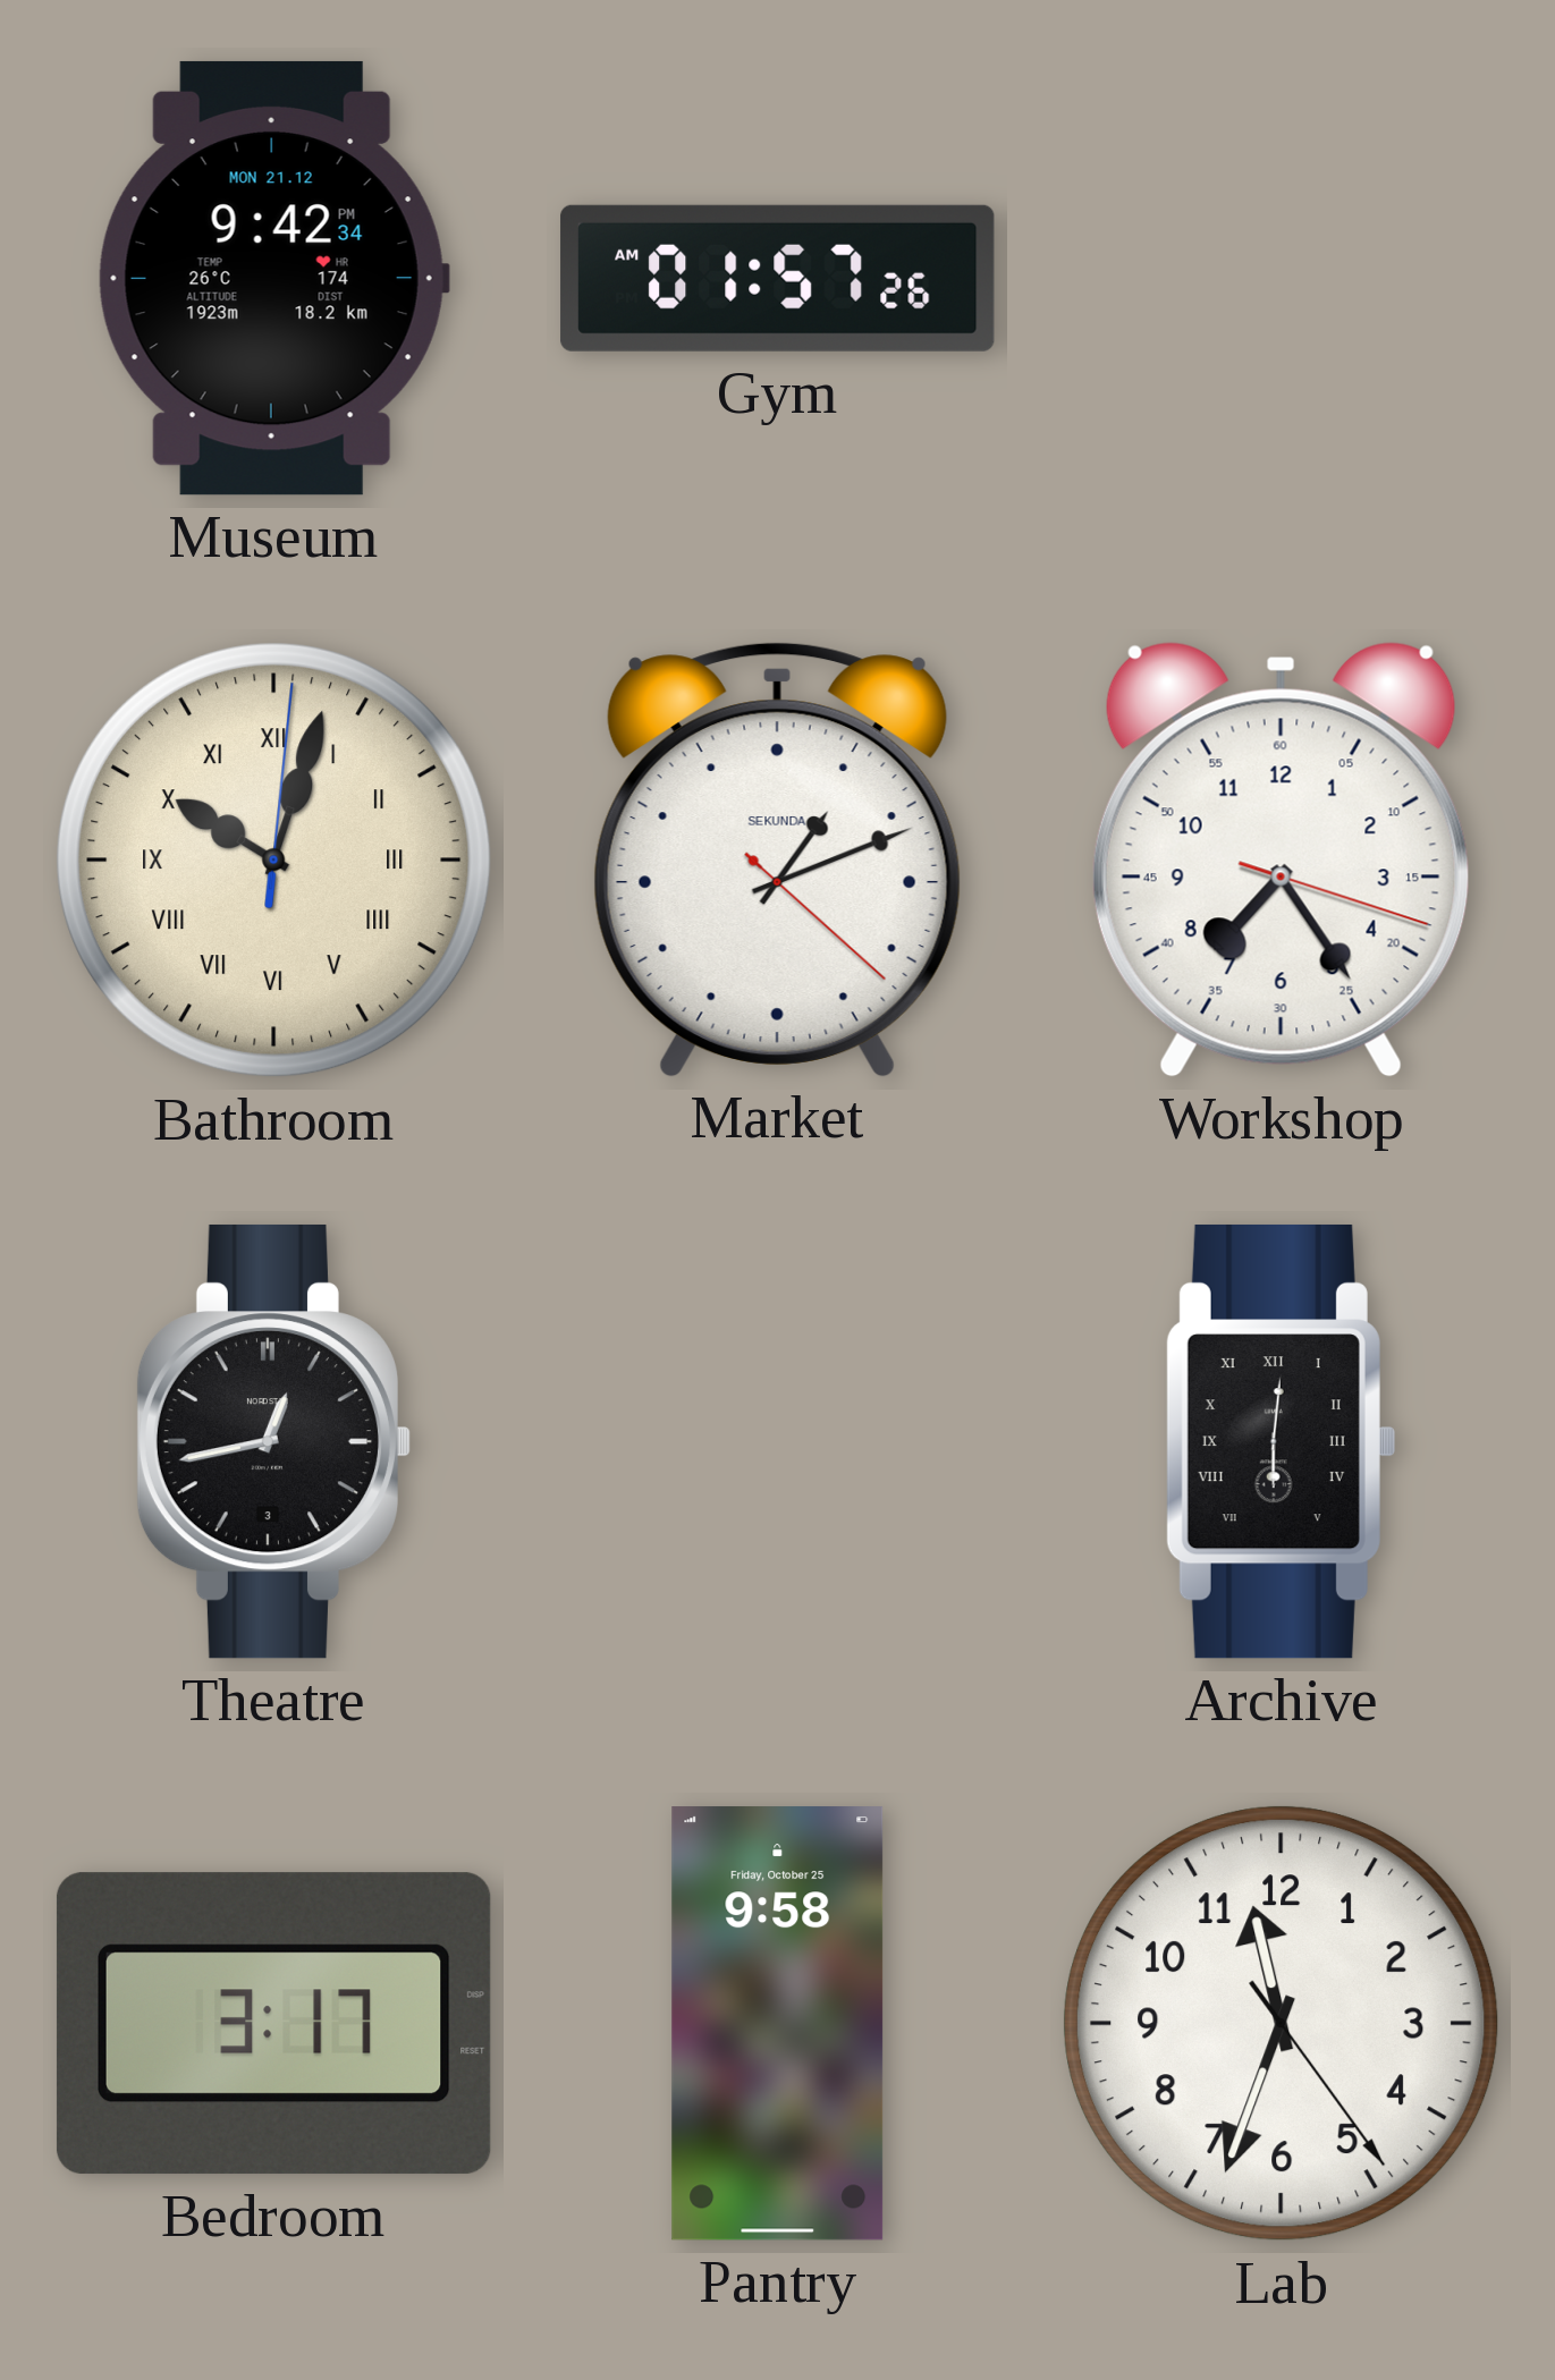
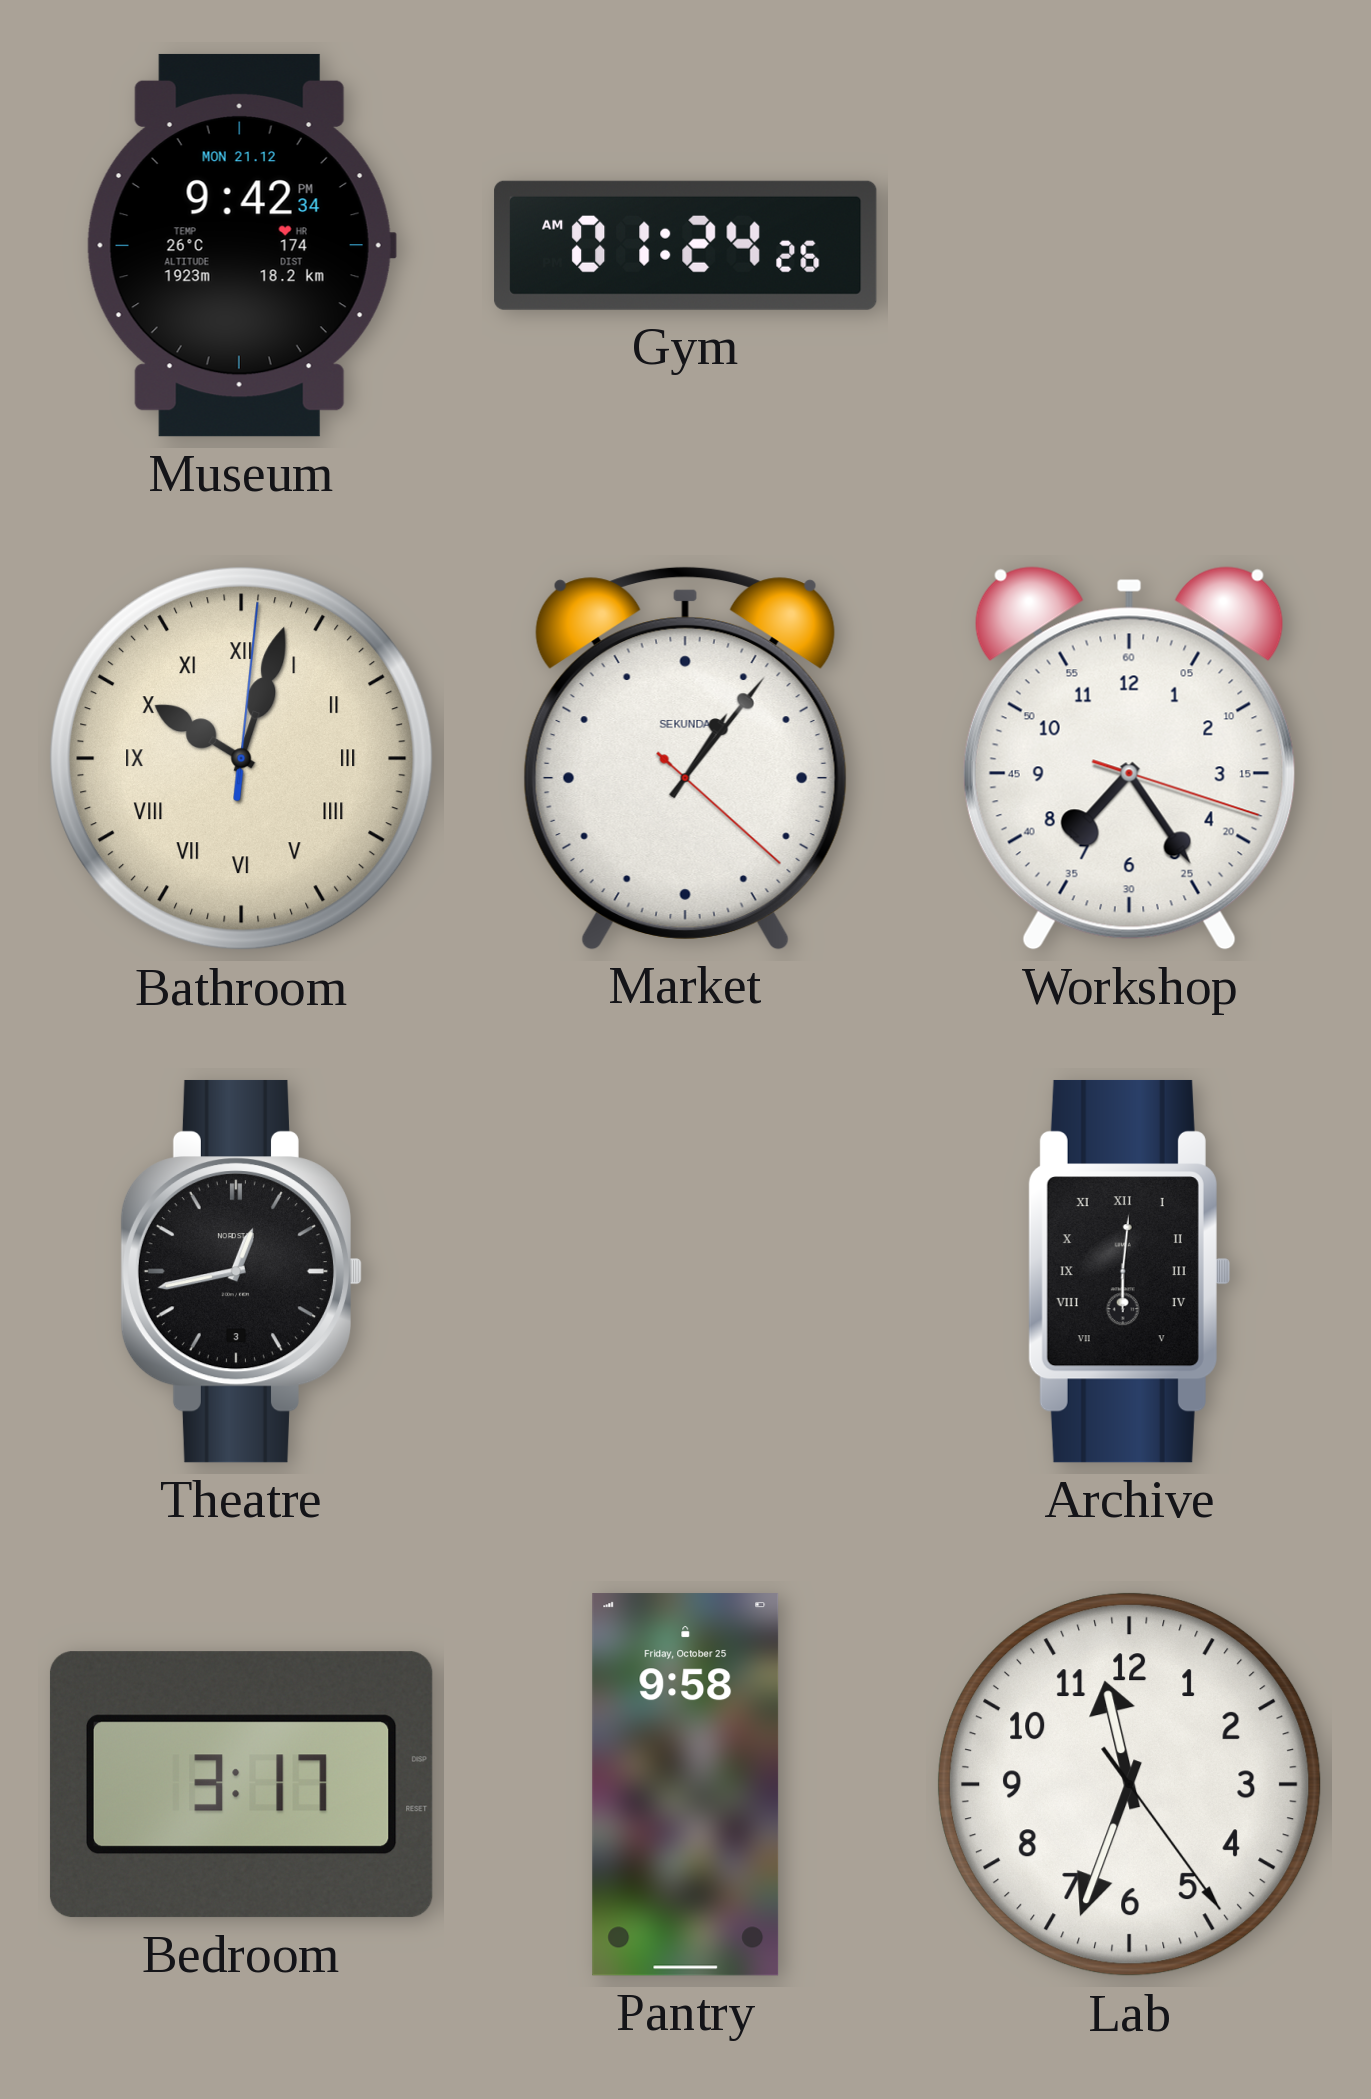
Gym: 01:57 -> 01:24 (686, 245)
Market: 1:11 -> 1:06 (685, 758)
